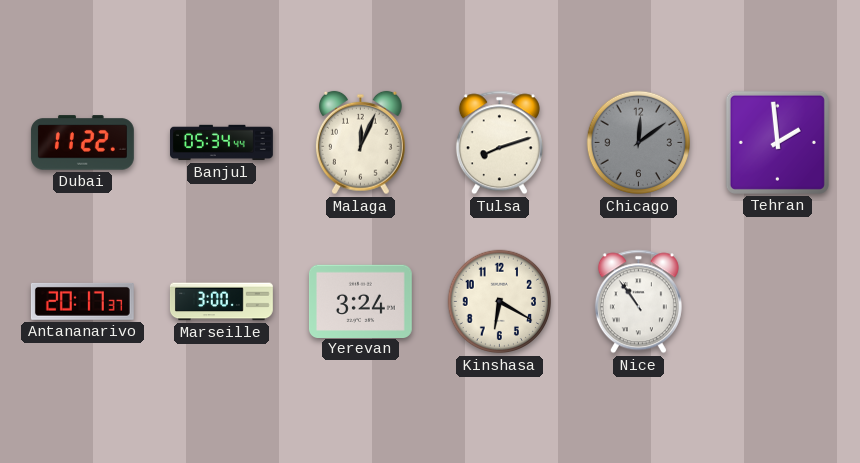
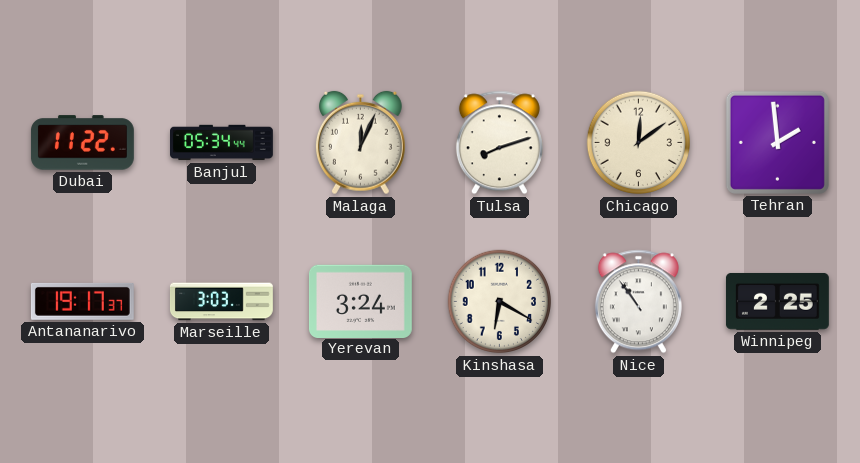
Chicago dial: grey -> cream (639, 143)
Antananarivo: 20:17 -> 19:17 (82, 301)
Marseille: 3:00 -> 3:03 (221, 302)
Winnipeg: none -> 2:25 (777, 301)
